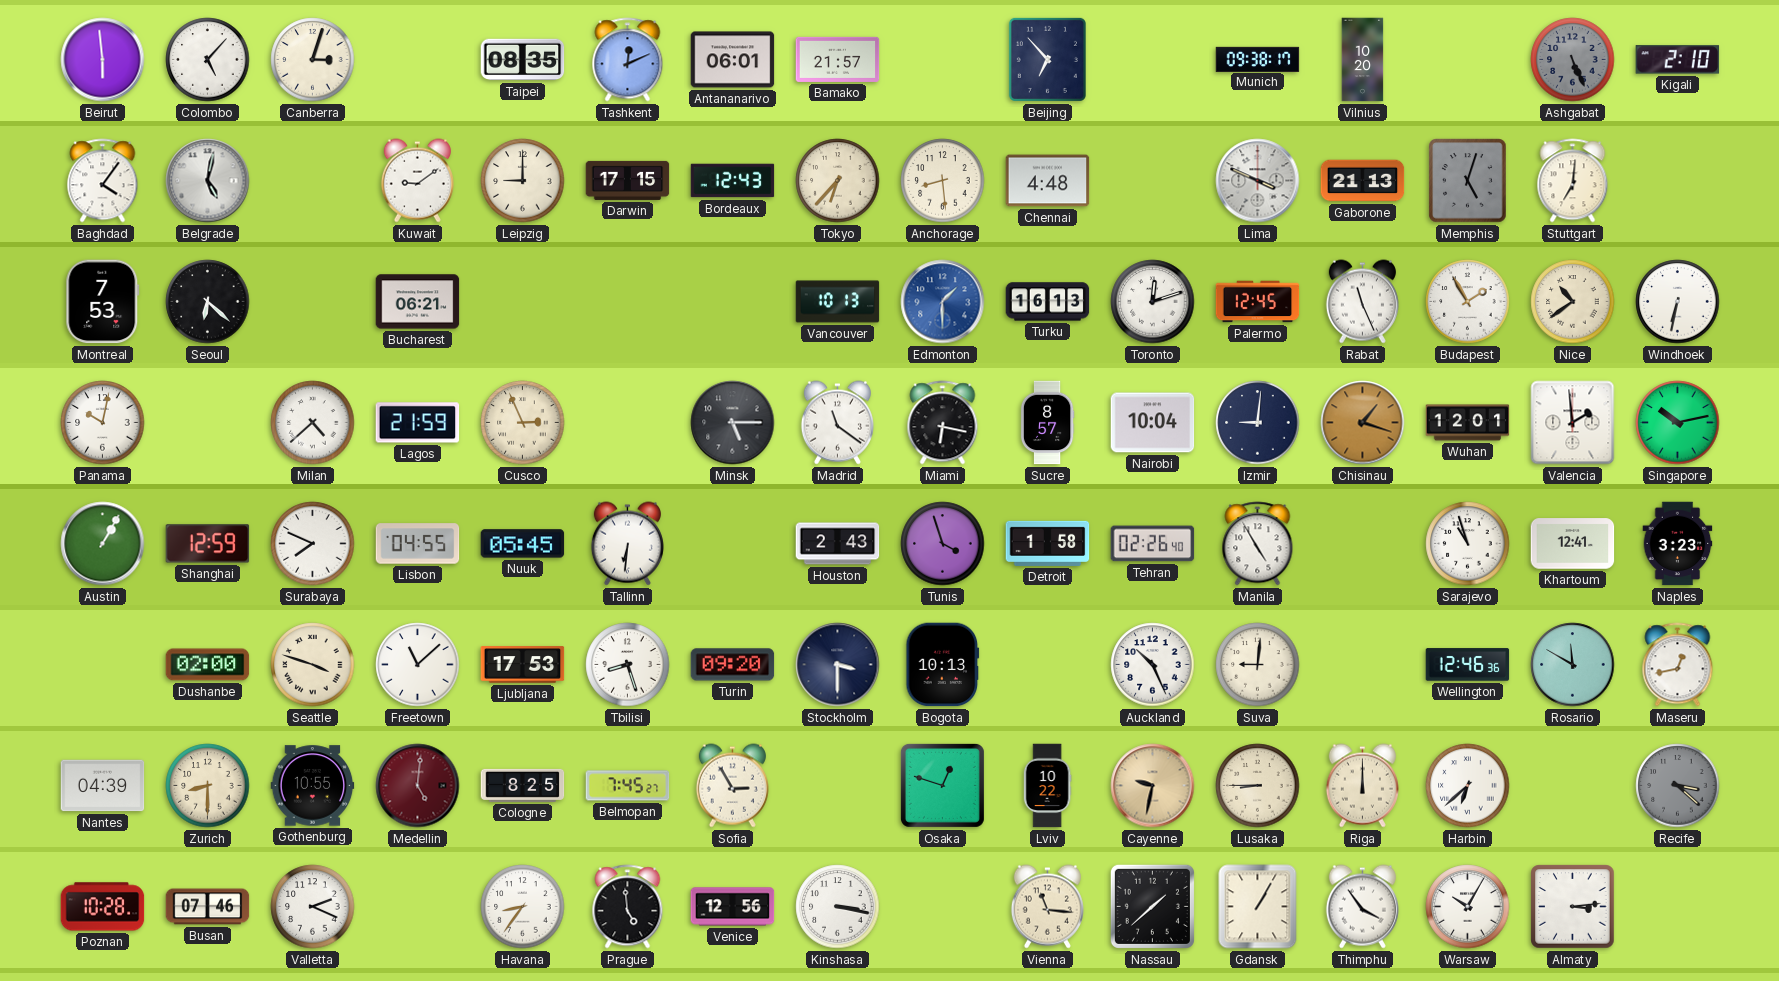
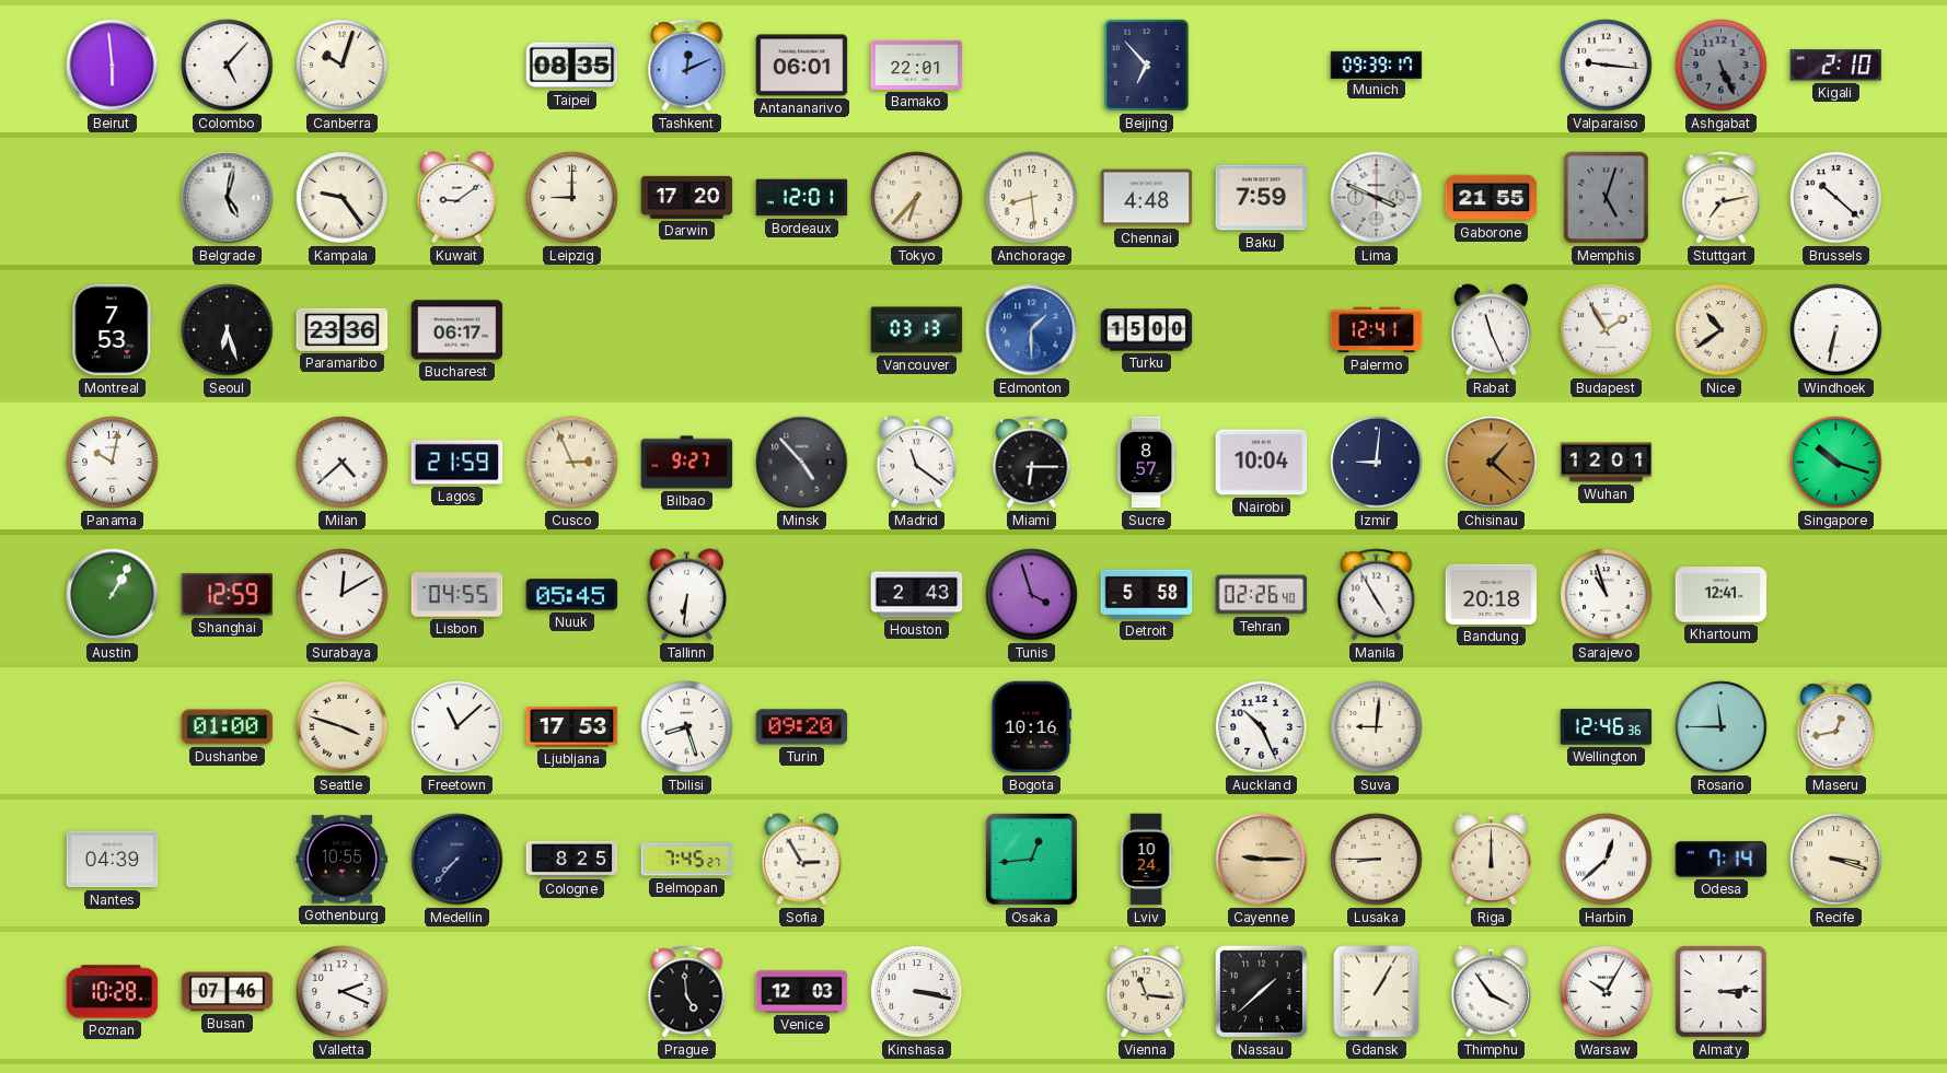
Canberra: 3:03 -> 10:03 (343, 66)
Bamako: 21:57 -> 22:01 (917, 65)
Munich: 09:38 -> 09:39 (1377, 65)
Vilnius: 10:20 -> none (1363, 60)
Valparaiso: none -> 9:16 (1607, 66)
Baghdad: 4:06 -> none (103, 181)
Kampala: none -> 9:24 (343, 198)
Darwin: 17:15 -> 17:20 (687, 197)
Bordeaux: 12:43 -> 12:01 (802, 198)
Baku: none -> 7:59 (1262, 198)
Gaborone: 21:13 -> 21:55 (1492, 198)
Stuttgart: 7:01 -> 7:13 (1722, 198)
Brussels: none -> 10:22 (1836, 198)
Seoul: 6:22 -> 6:27 (228, 330)
Paramaribo: none -> 23:36 (343, 329)
Bucharest: 06:21 -> 06:17 (457, 330)
Vancouver: 10:13 -> 03:13 (917, 330)
Turku: 16:13 -> 15:00 (1147, 330)
Toronto: 12:12 -> none (1153, 302)
Palermo: 12:45 -> 12:41 (1377, 330)
Bilbao: none -> 9:27 (687, 463)
Minsk: 5:15 -> 4:53 (802, 463)
Miami: 6:17 -> 6:15 (1032, 463)
Chisinau: 1:18 -> 1:22 (1492, 463)
Valencia: 1:59 -> none (1573, 423)
Singapore: 10:13 -> 10:18 (1836, 463)
Surabaya: 7:49 -> 12:10 (343, 595)
Detroit: 1:58 -> 5:58 (1147, 594)
Bandung: none -> 20:18 (1492, 594)
Naples: 3:23 -> none (1678, 544)
Dushanbe: 02:00 -> 01:00 (228, 727)
Stockholm: 3:30 -> none (838, 665)
Bogota: 10:13 -> 10:16 (1032, 727)
Rosario: 11:50 -> 11:45 (1722, 727)
Zurich: 8:30 -> none (208, 786)
Medellin: 5:01 -> 7:37 (457, 860)
Medellin dial: burgundy -> navy (457, 860)
Osaka: 12:48 -> 12:44 (1031, 859)
Lviv: 10:22 -> 10:24 (1146, 860)
Cayenne: 9:32 -> 9:15 (1262, 860)
Harbin: 6:38 -> 12:38 (1607, 860)
Odesa: none -> 7:14 (1722, 860)
Recife: 3:22 -> 3:18 (1836, 860)
Recife dial: grey -> cream (1836, 860)
Havana: 8:36 -> none (523, 907)
Venice: 12:56 -> 12:03 (802, 992)
